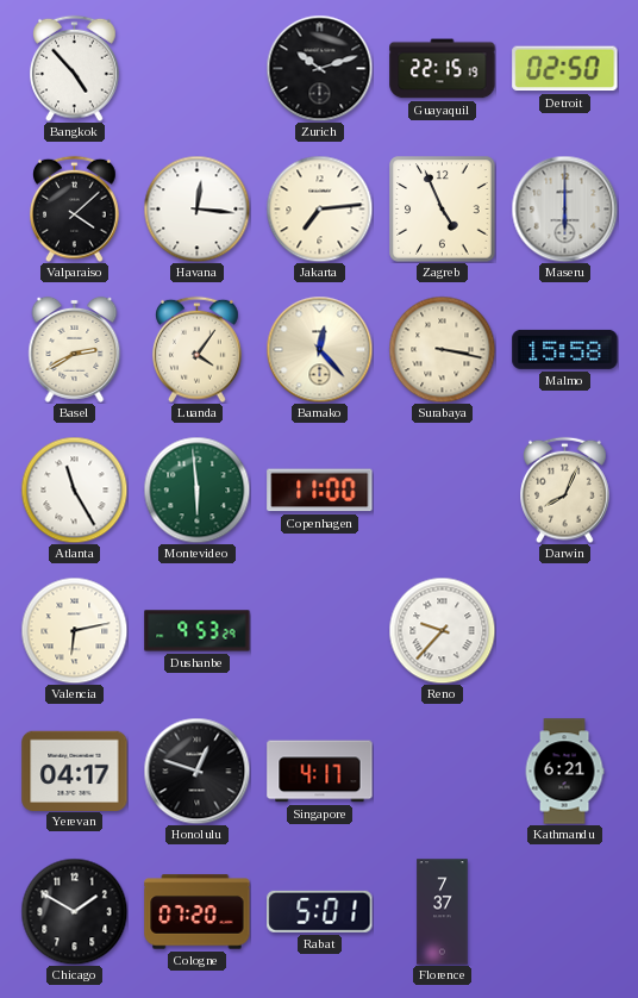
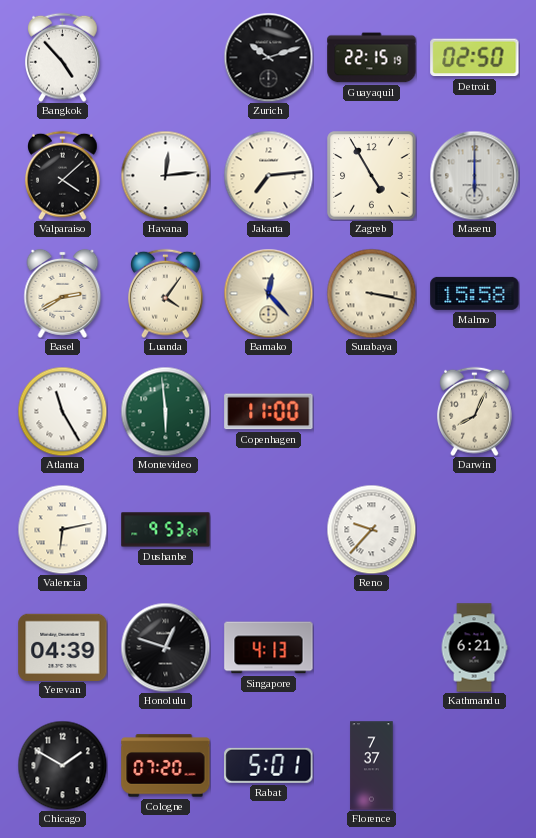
Havana: 12:16 -> 12:14 (165, 175)
Zagreb: 4:56 -> 4:55 (372, 176)
Yerevan: 04:17 -> 04:39 (63, 647)
Singapore: 4:17 -> 4:13 (269, 648)
